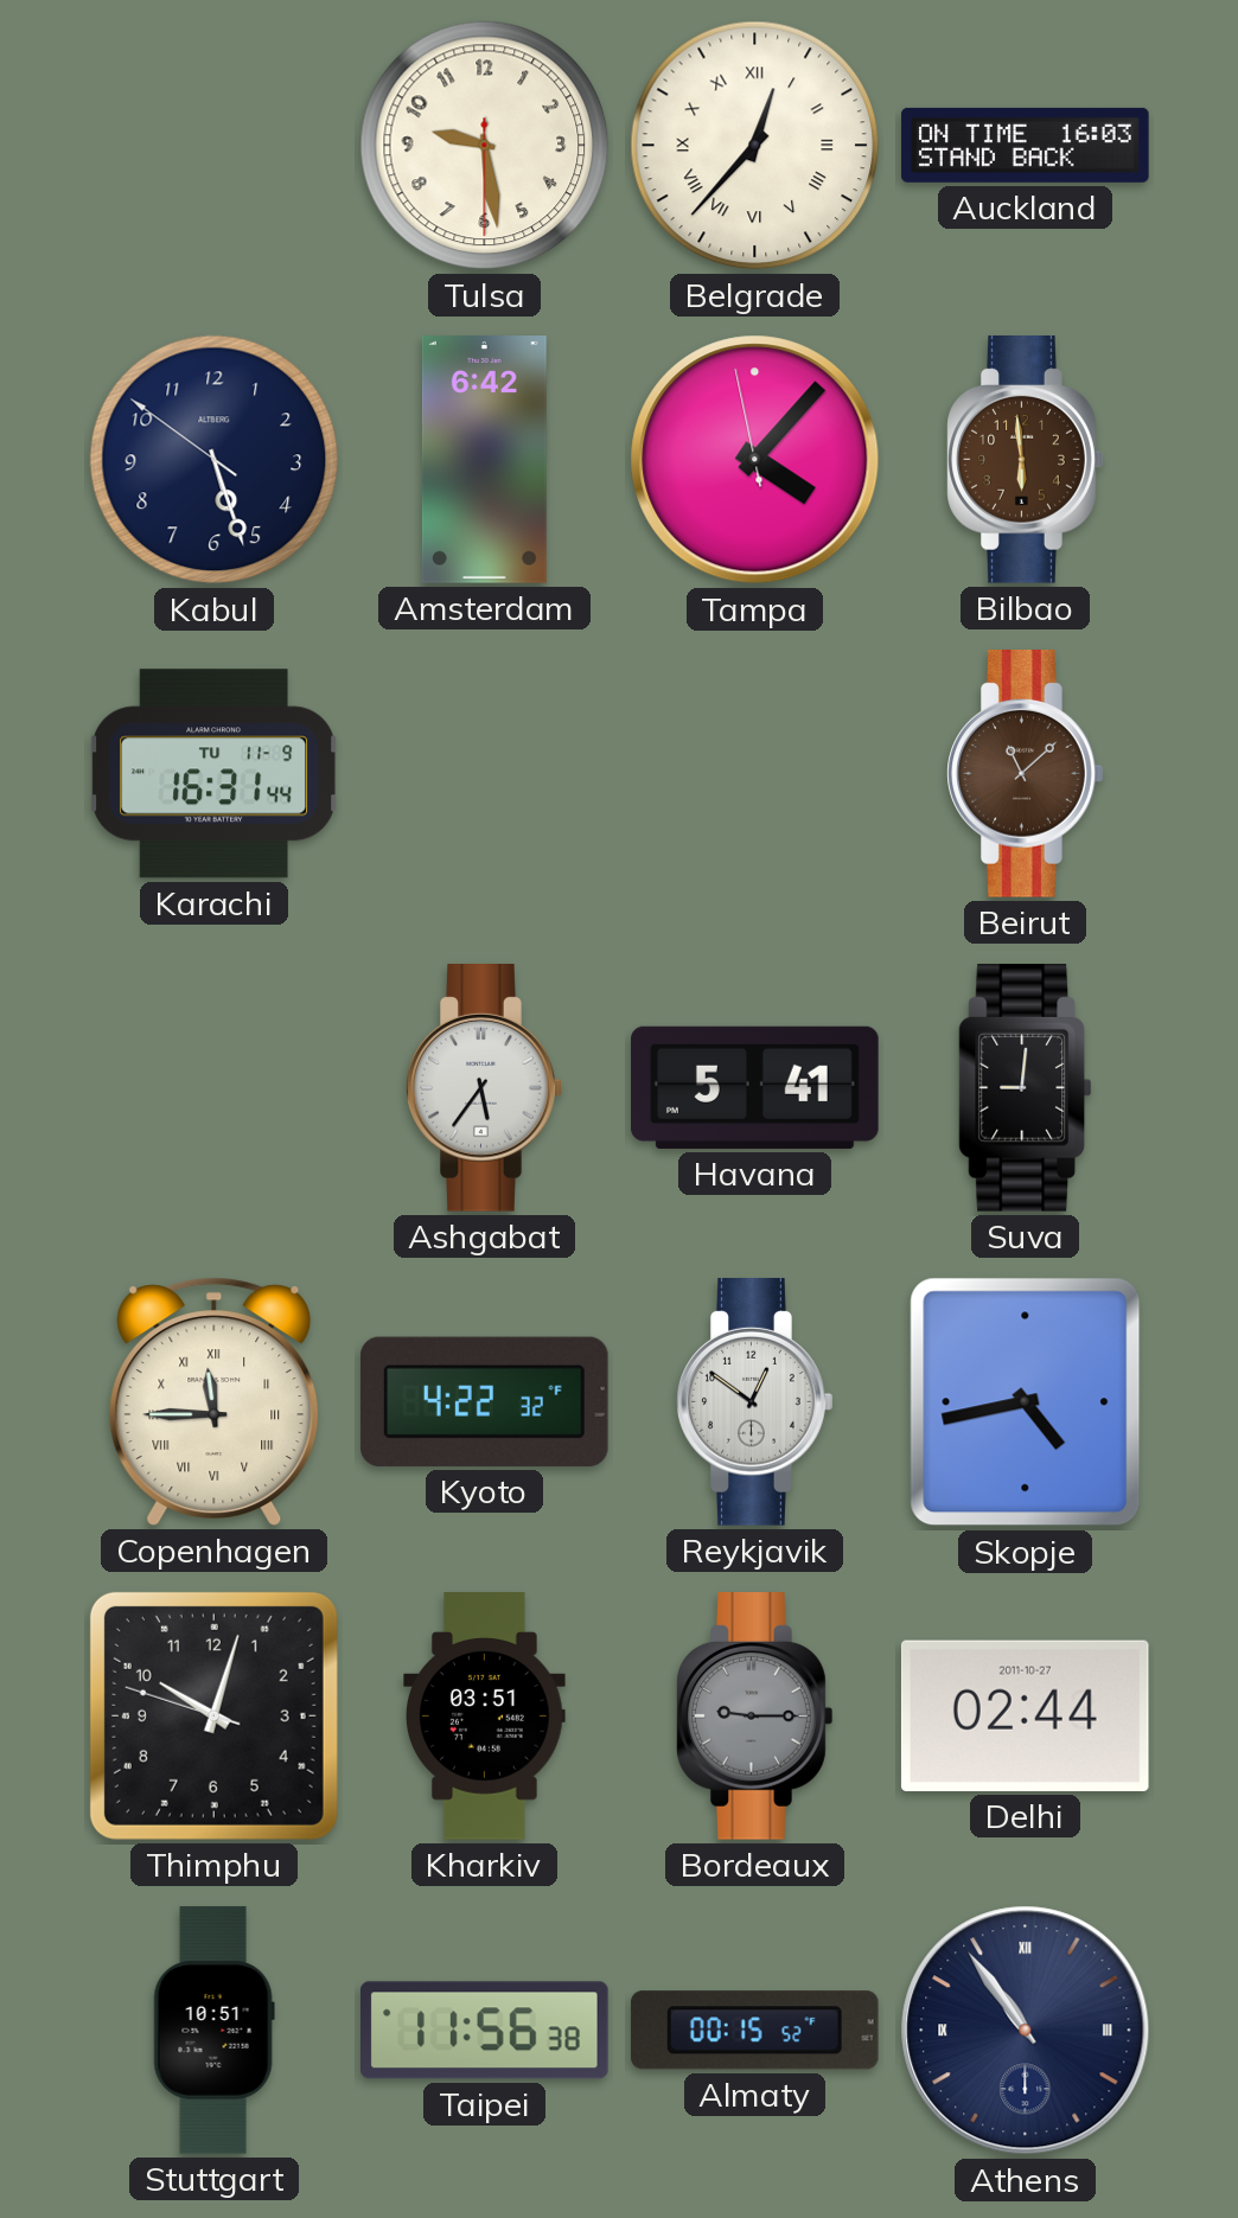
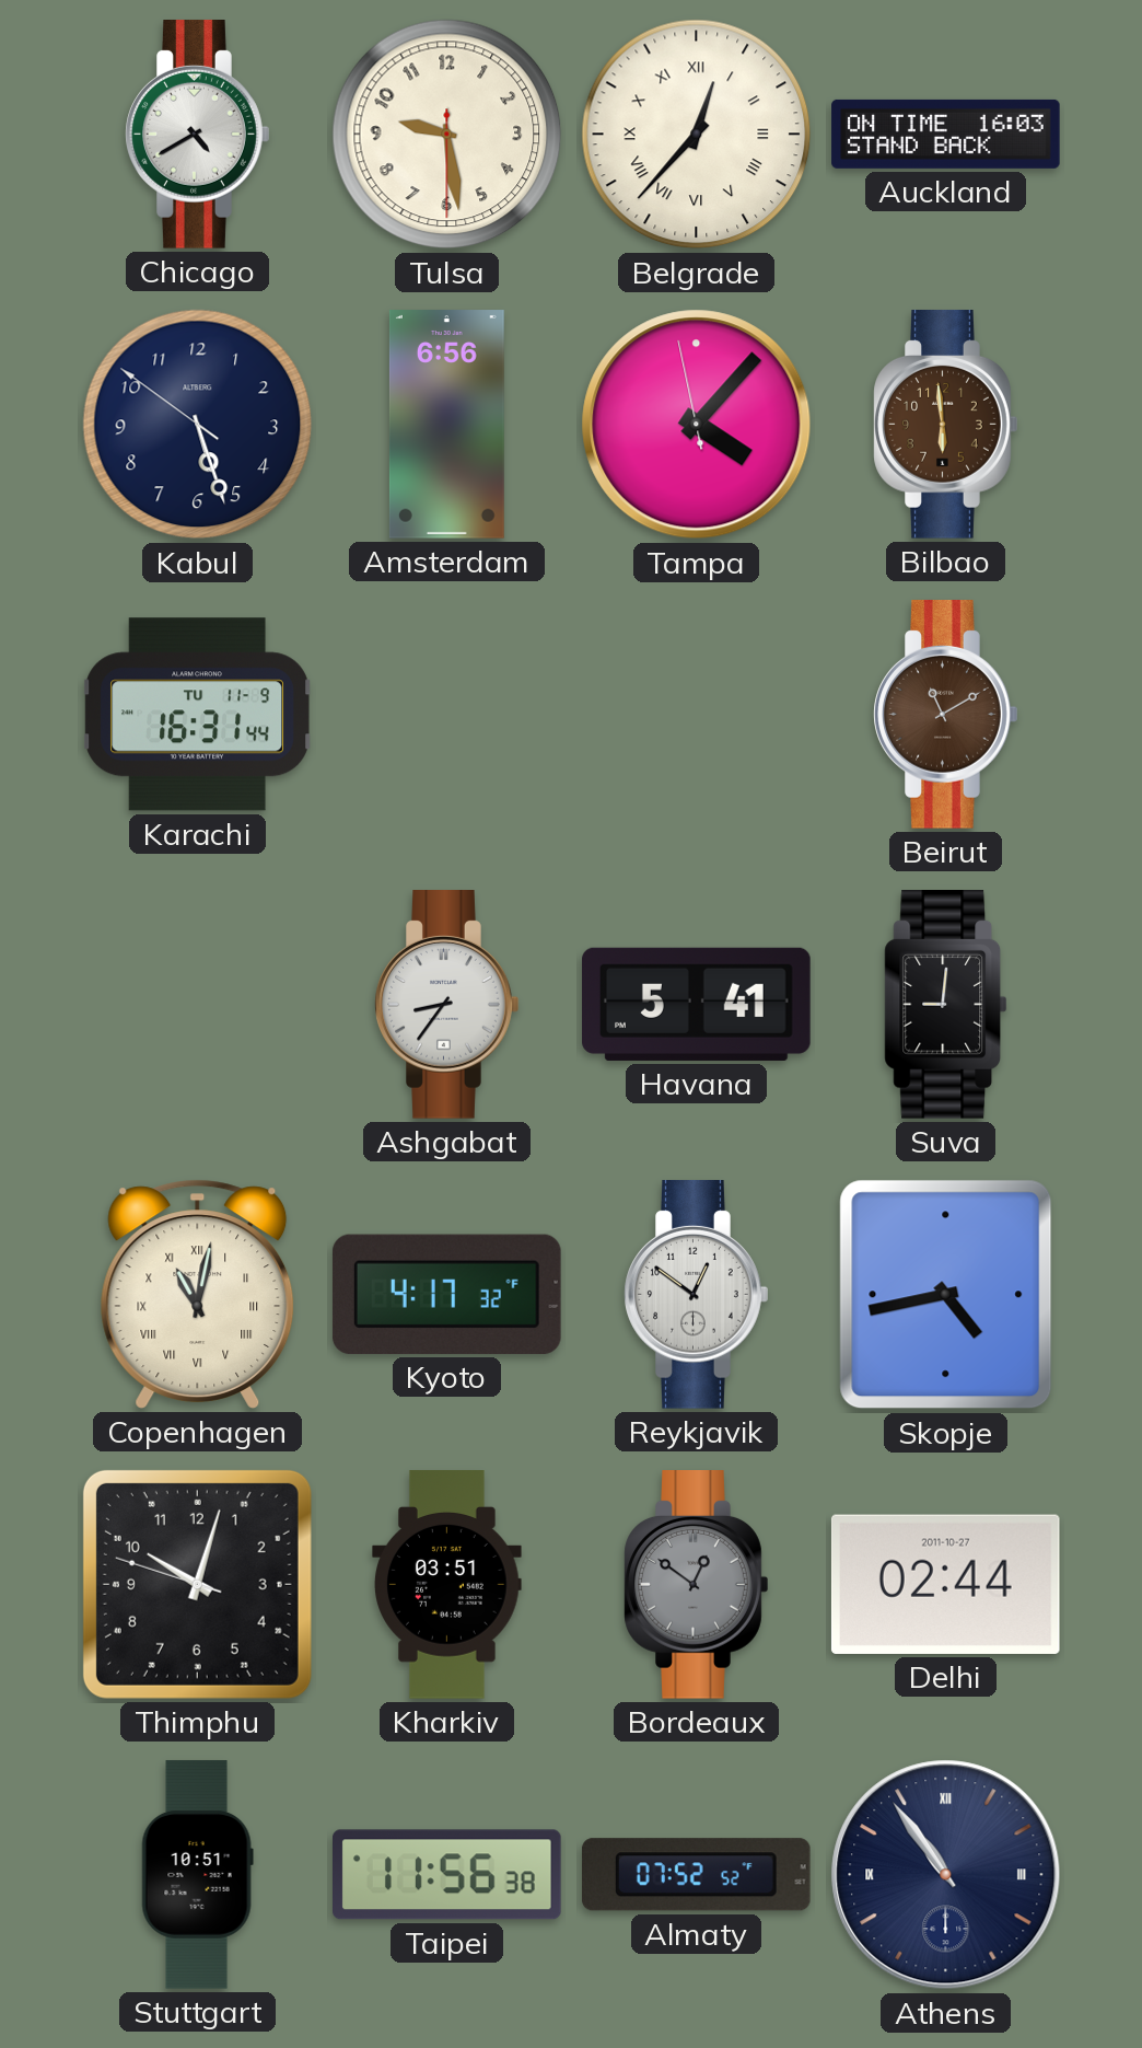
Chicago: none -> 4:40 (198, 135)
Amsterdam: 6:42 -> 6:56 (446, 425)
Beirut: 11:08 -> 11:10 (946, 715)
Ashgabat: 5:36 -> 8:36 (447, 1005)
Copenhagen: 11:45 -> 11:02 (198, 1294)
Kyoto: 4:22 -> 4:17 (446, 1294)
Bordeaux: 9:15 -> 12:51 (697, 1585)
Almaty: 00:15 -> 07:52 (696, 1875)
